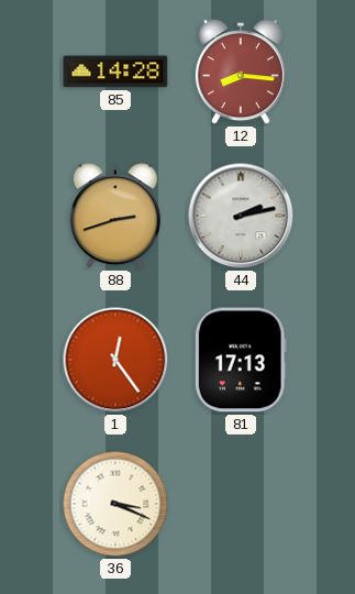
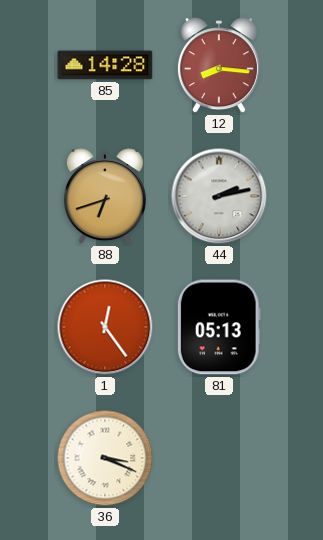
88: 2:42 -> 6:42 (105, 197)
81: 17:13 -> 05:13 (219, 327)
